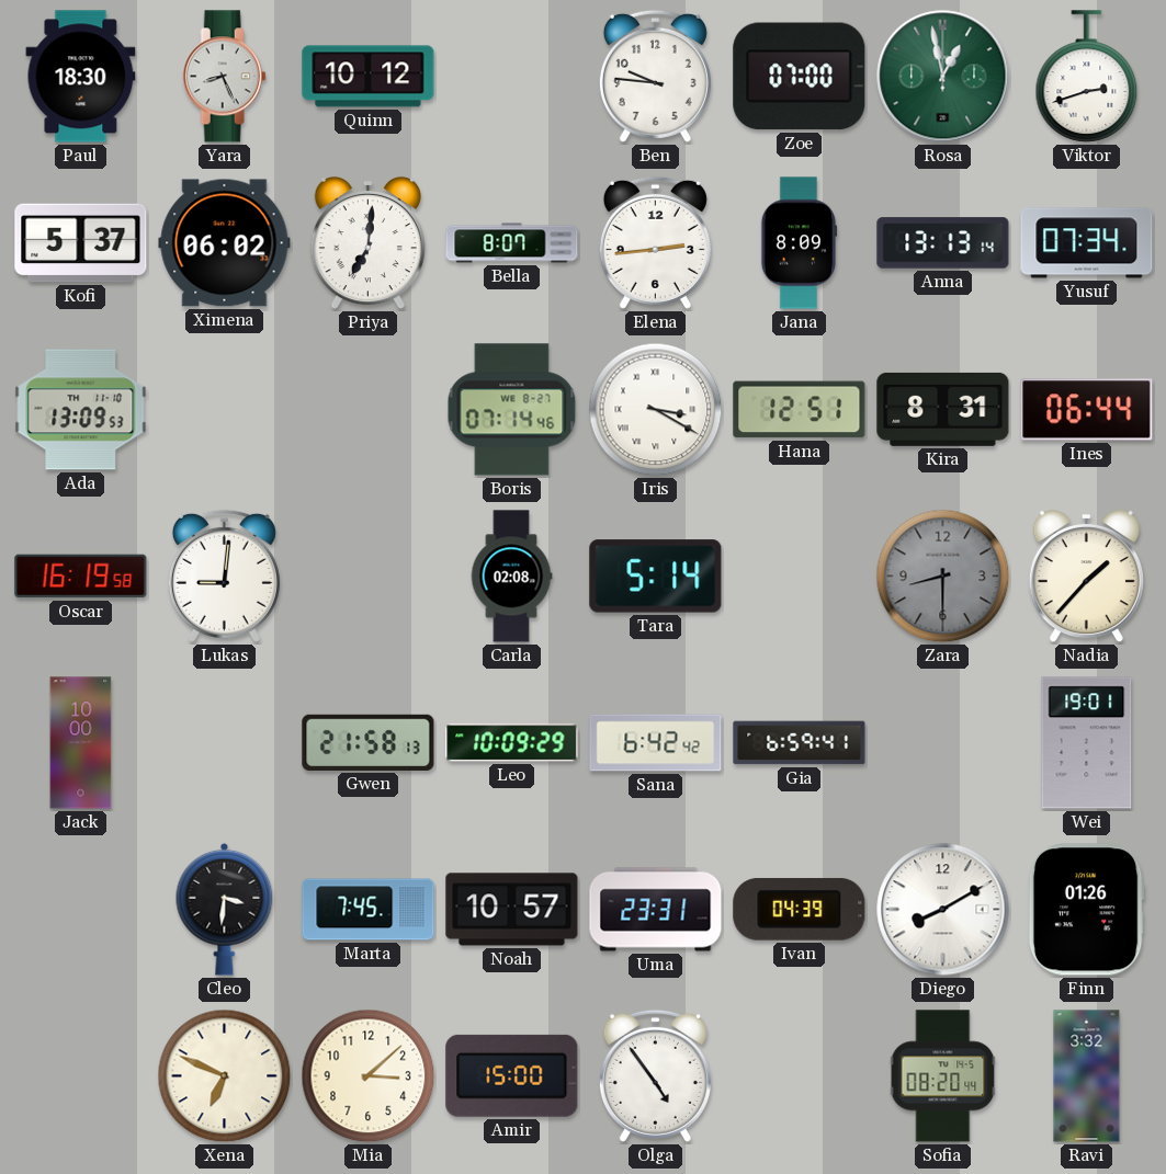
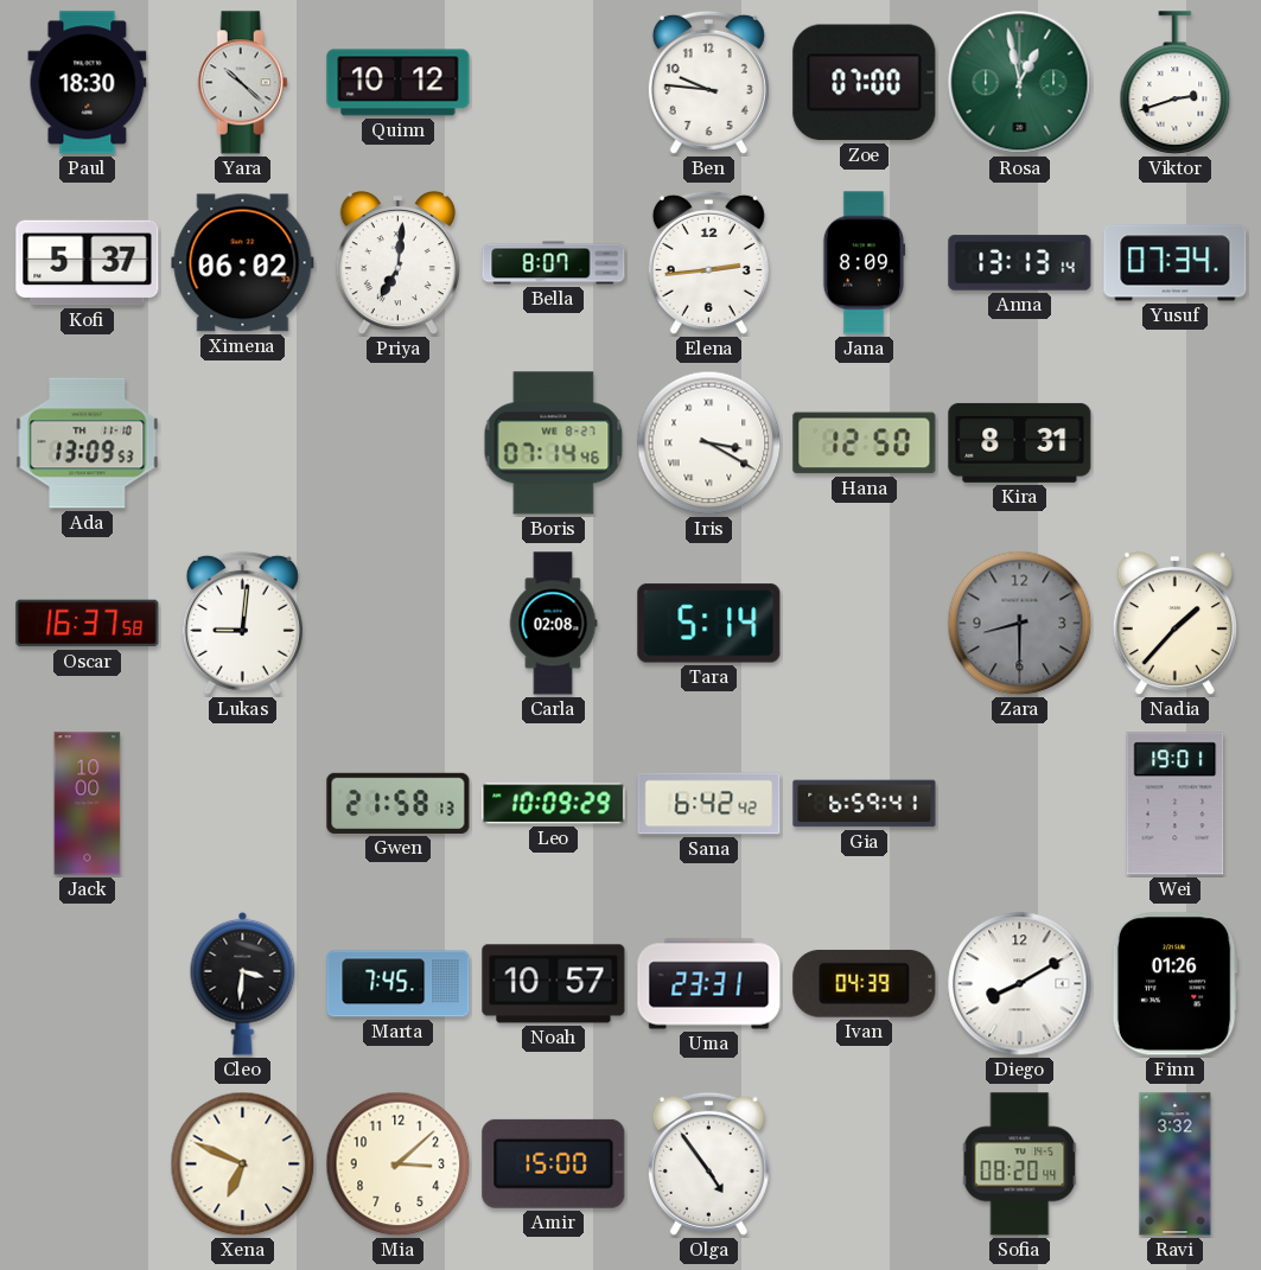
Yara: 8:26 -> 10:22 (242, 83)
Hana: 12:51 -> 12:50 (865, 443)
Ines: 06:44 -> none (1087, 410)
Oscar: 16:19 -> 16:37 (88, 624)
